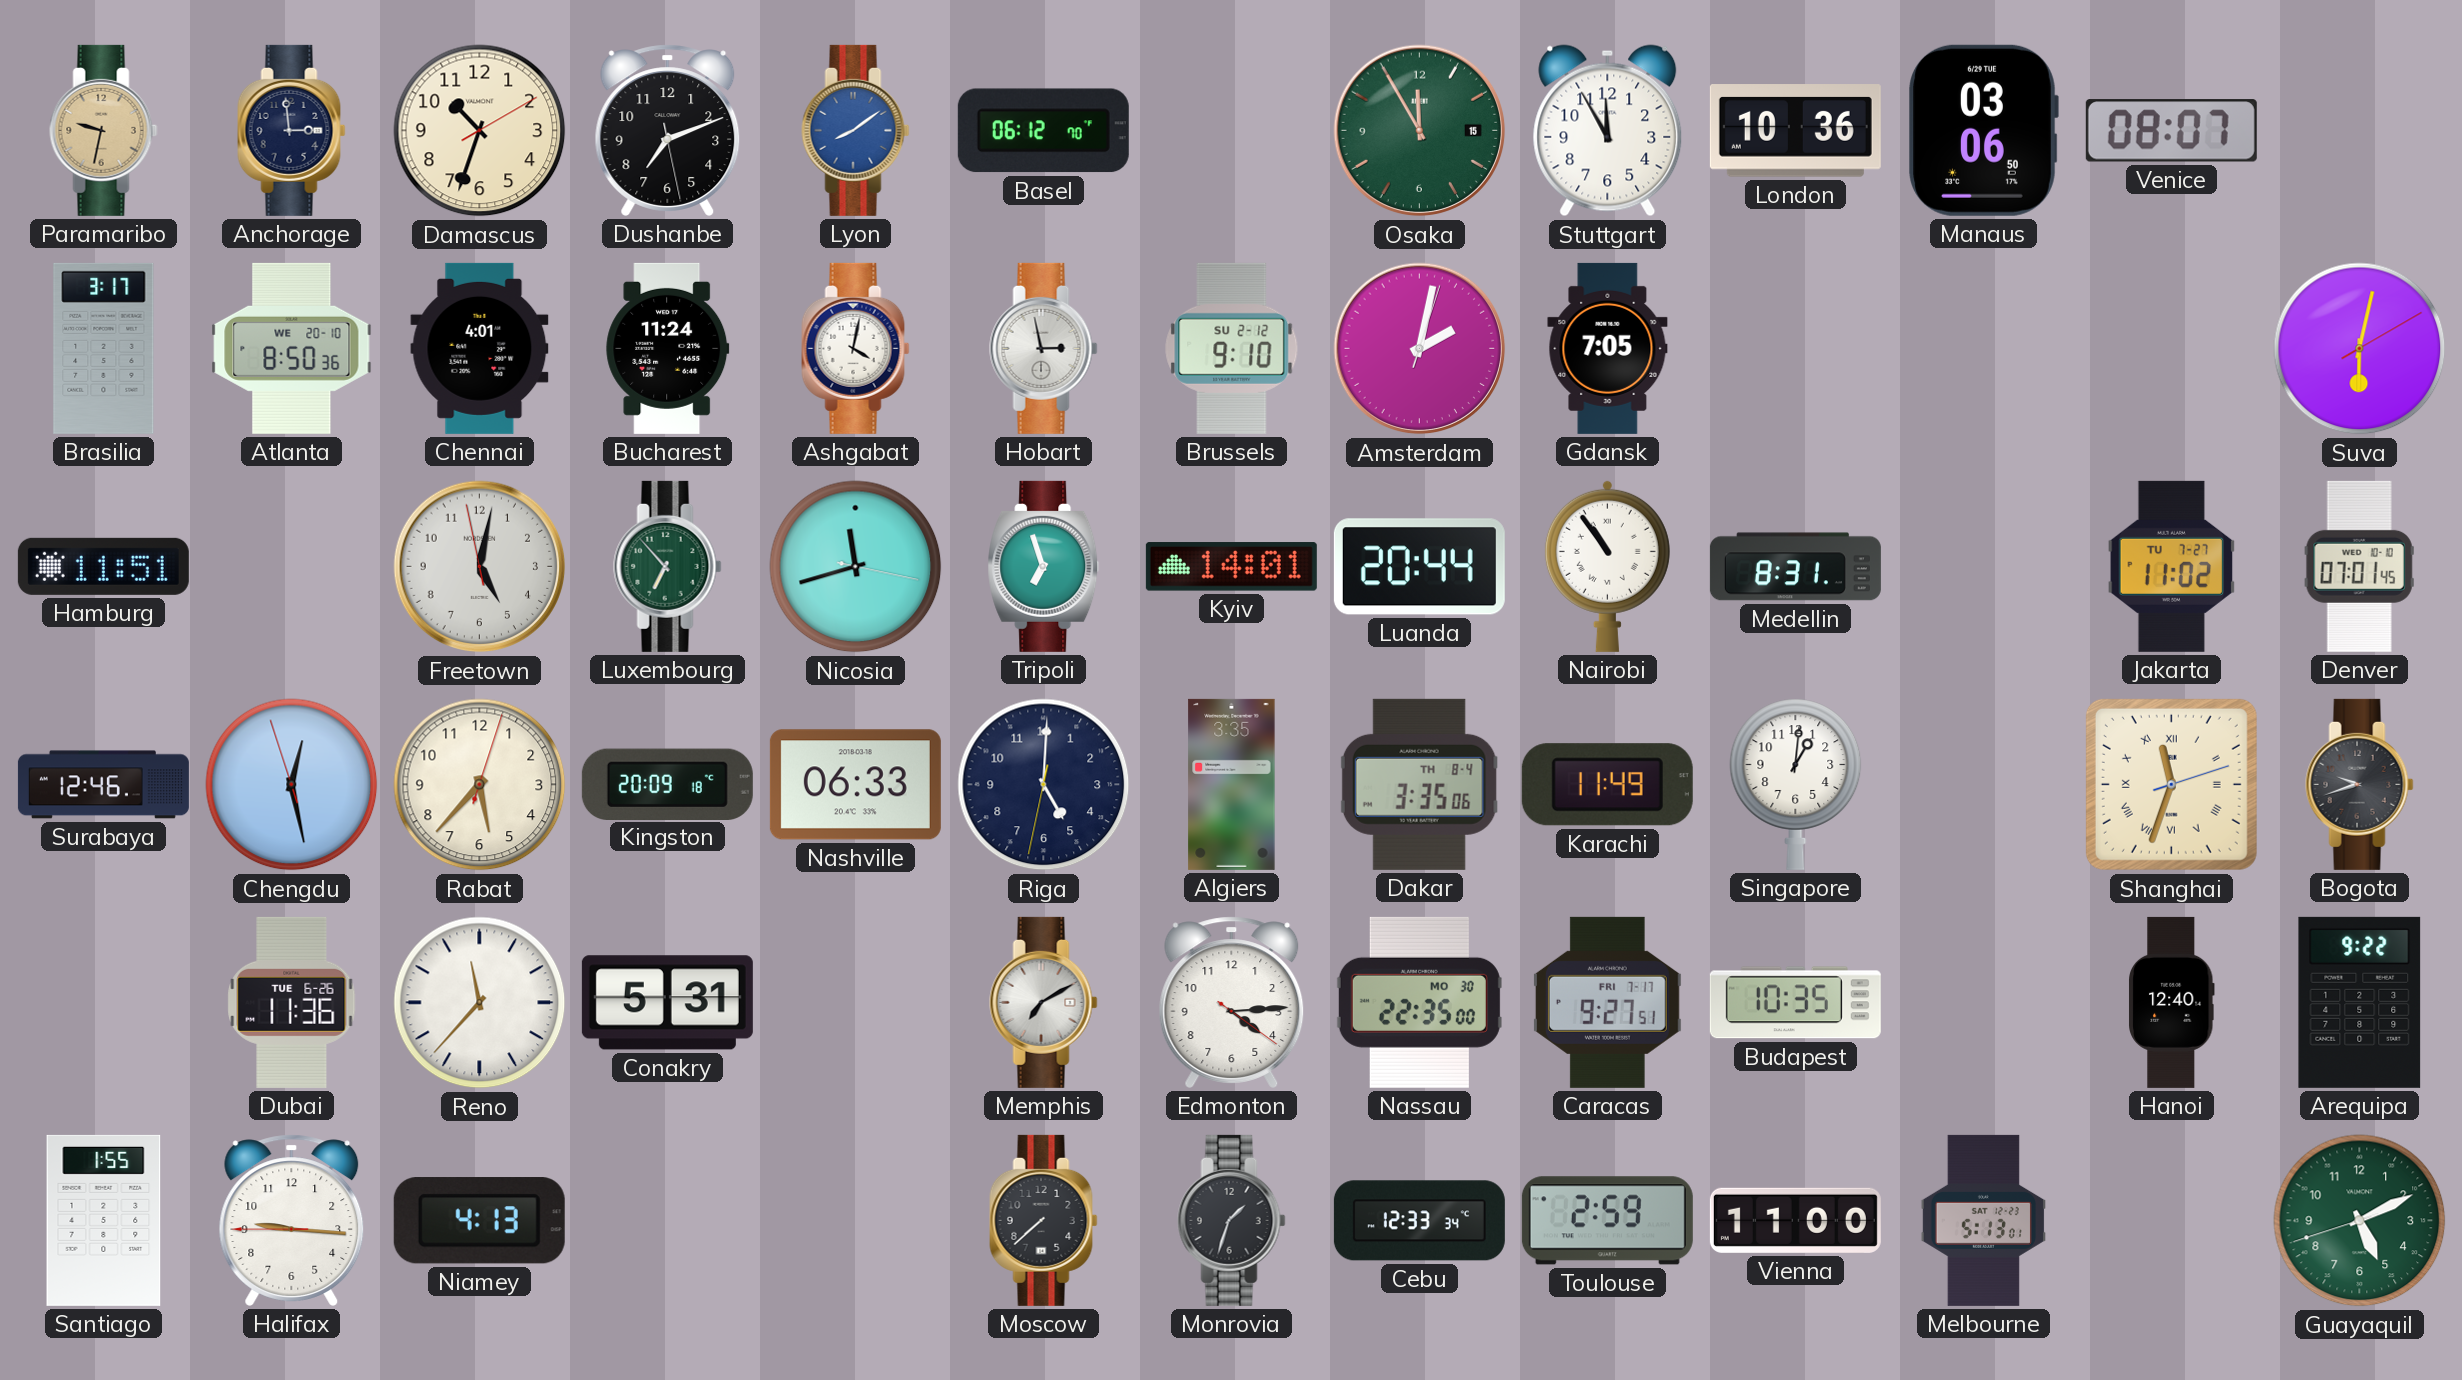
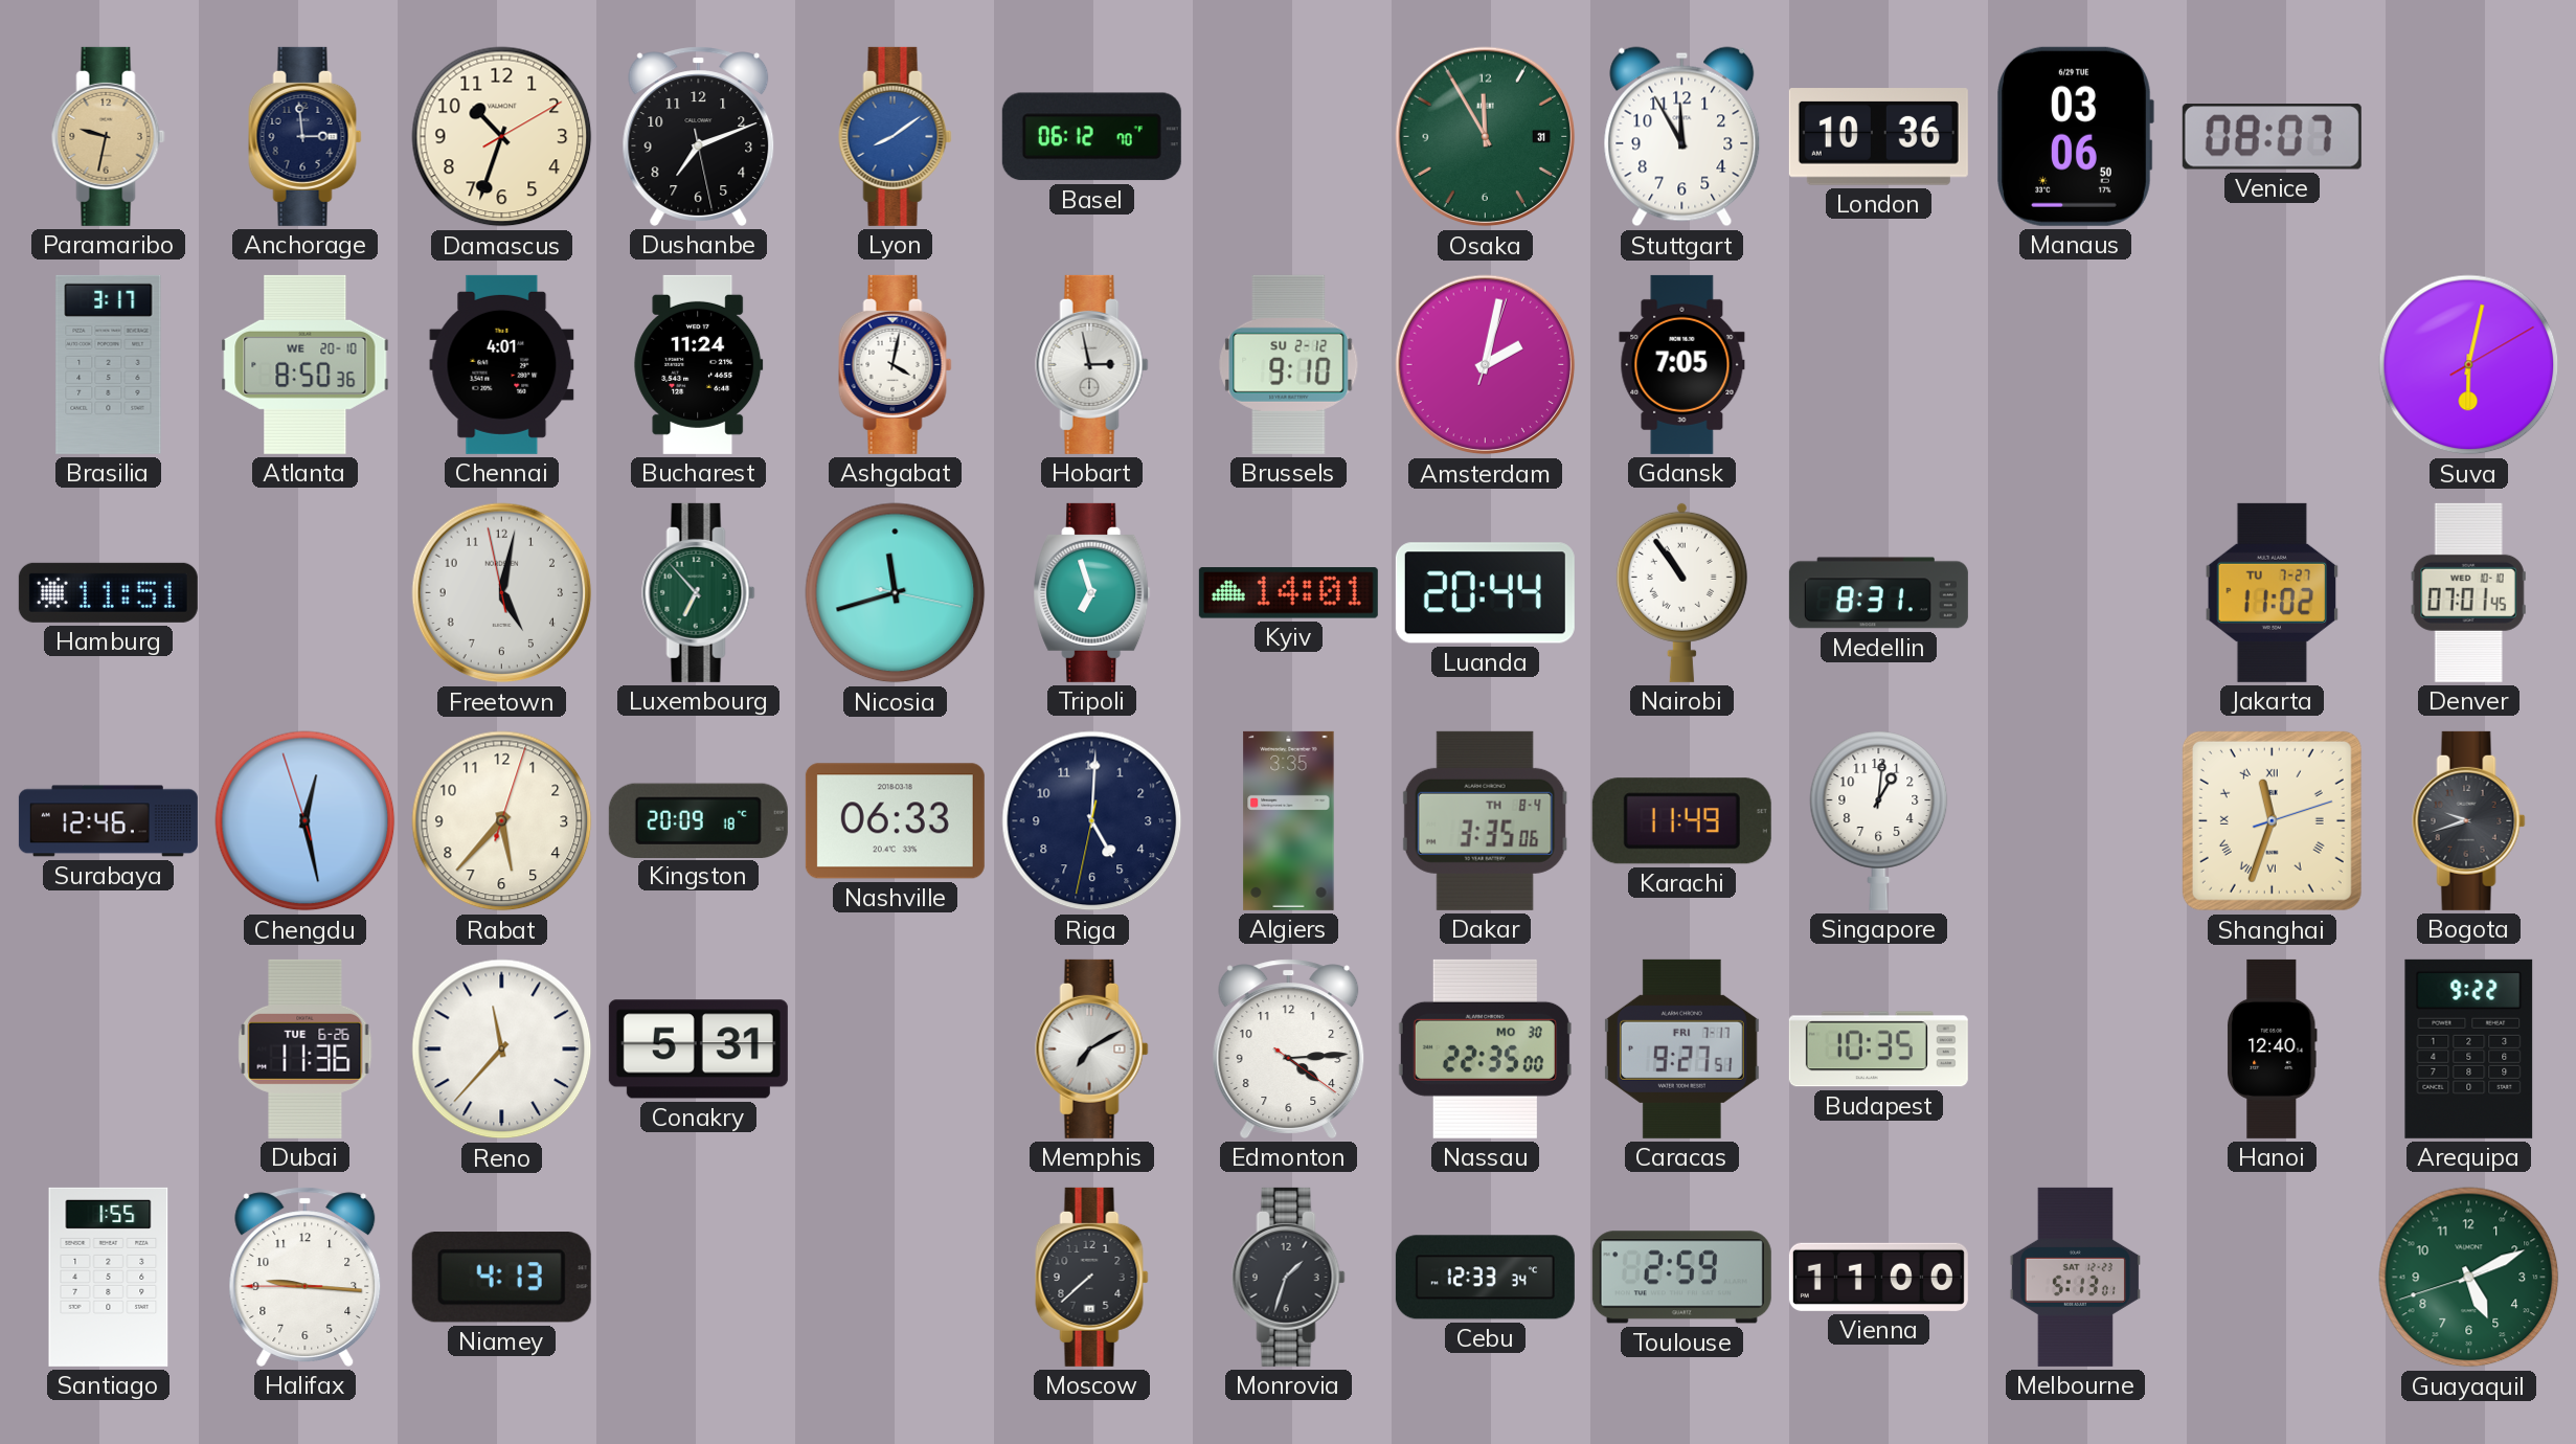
Osaka date: 15 -> 31 (1486, 137)
